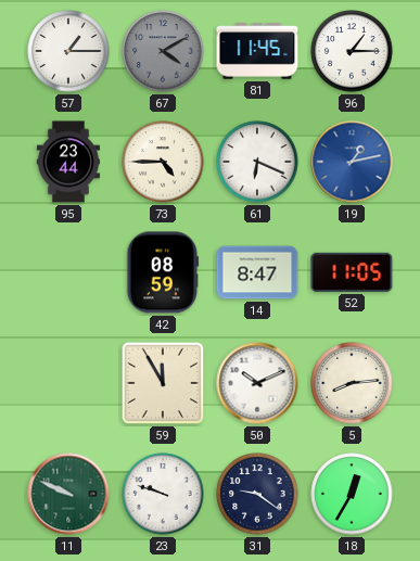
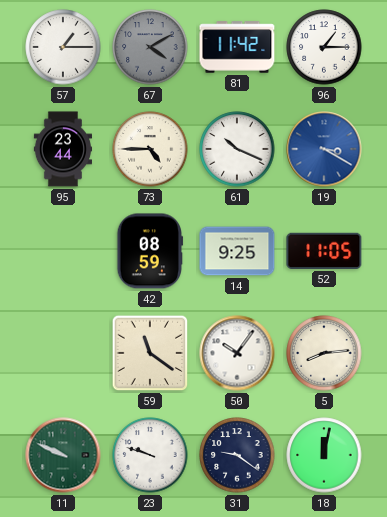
81: 11:45 -> 11:42 (237, 47)
61: 6:19 -> 10:19 (237, 149)
19: 1:13 -> 3:20 (324, 149)
14: 8:47 -> 9:25 (237, 251)
59: 11:55 -> 11:21 (150, 353)
50: 10:11 -> 10:06 (237, 353)
18: 12:35 -> 12:02 (324, 455)
